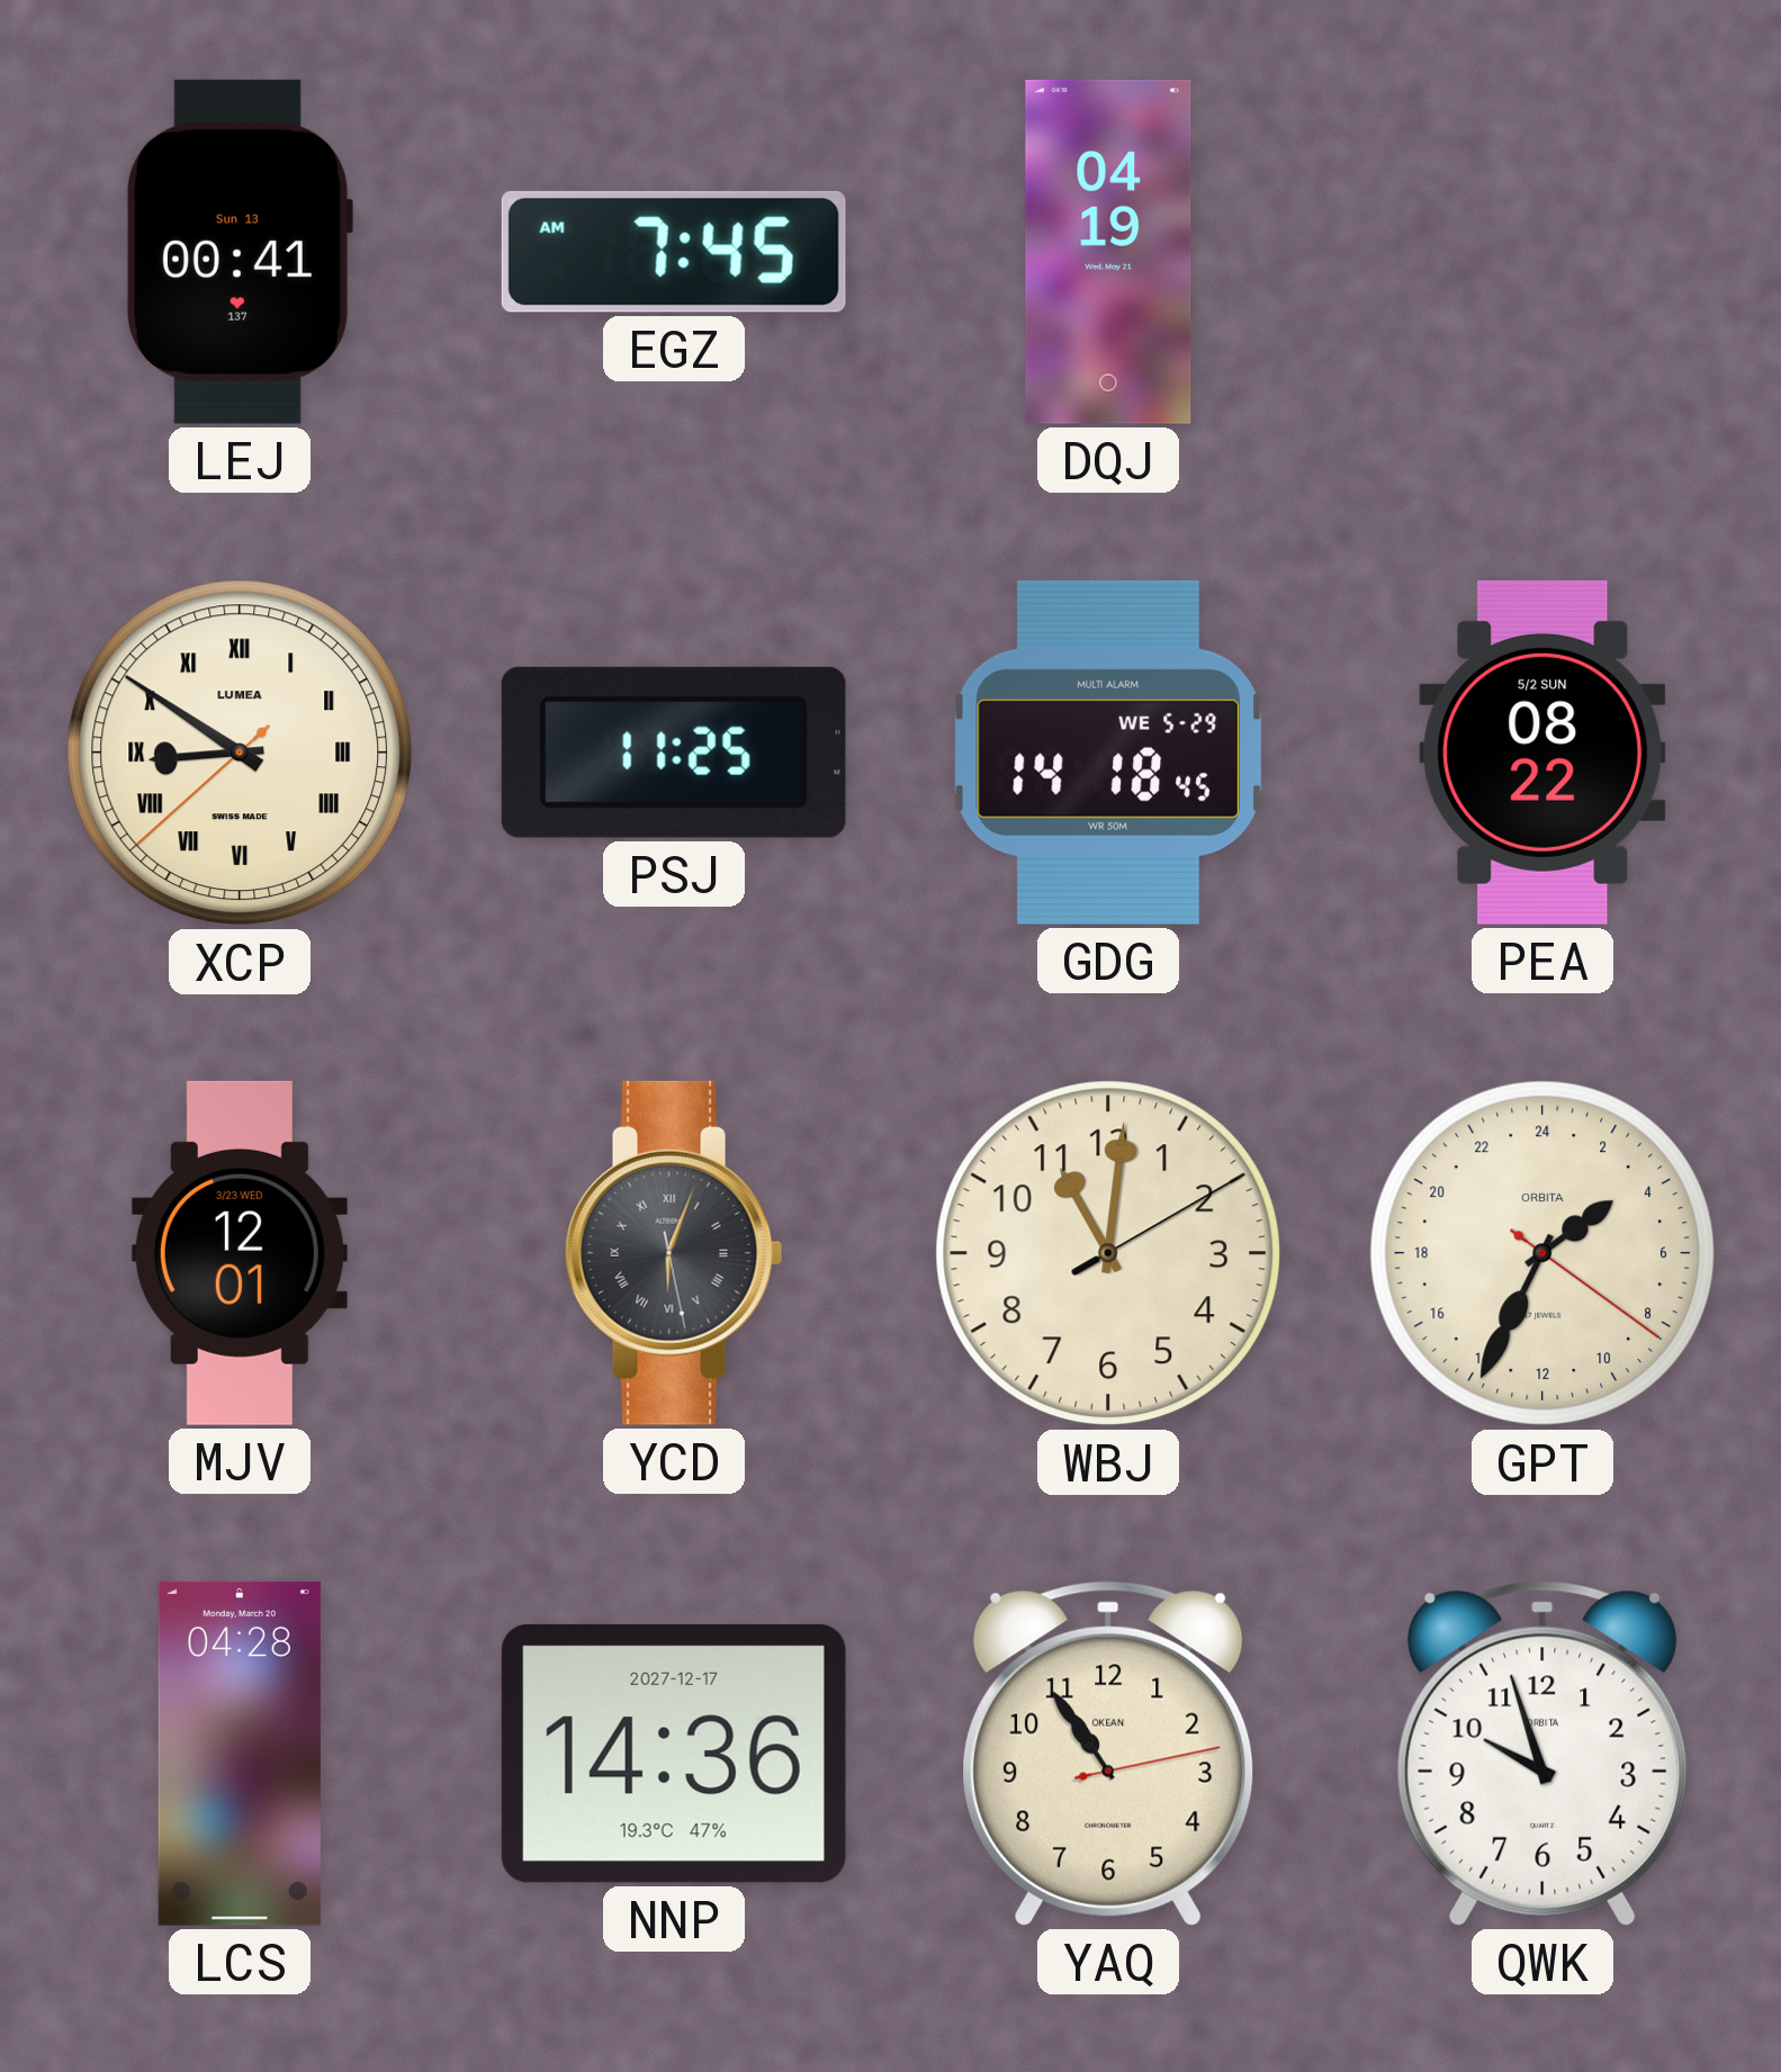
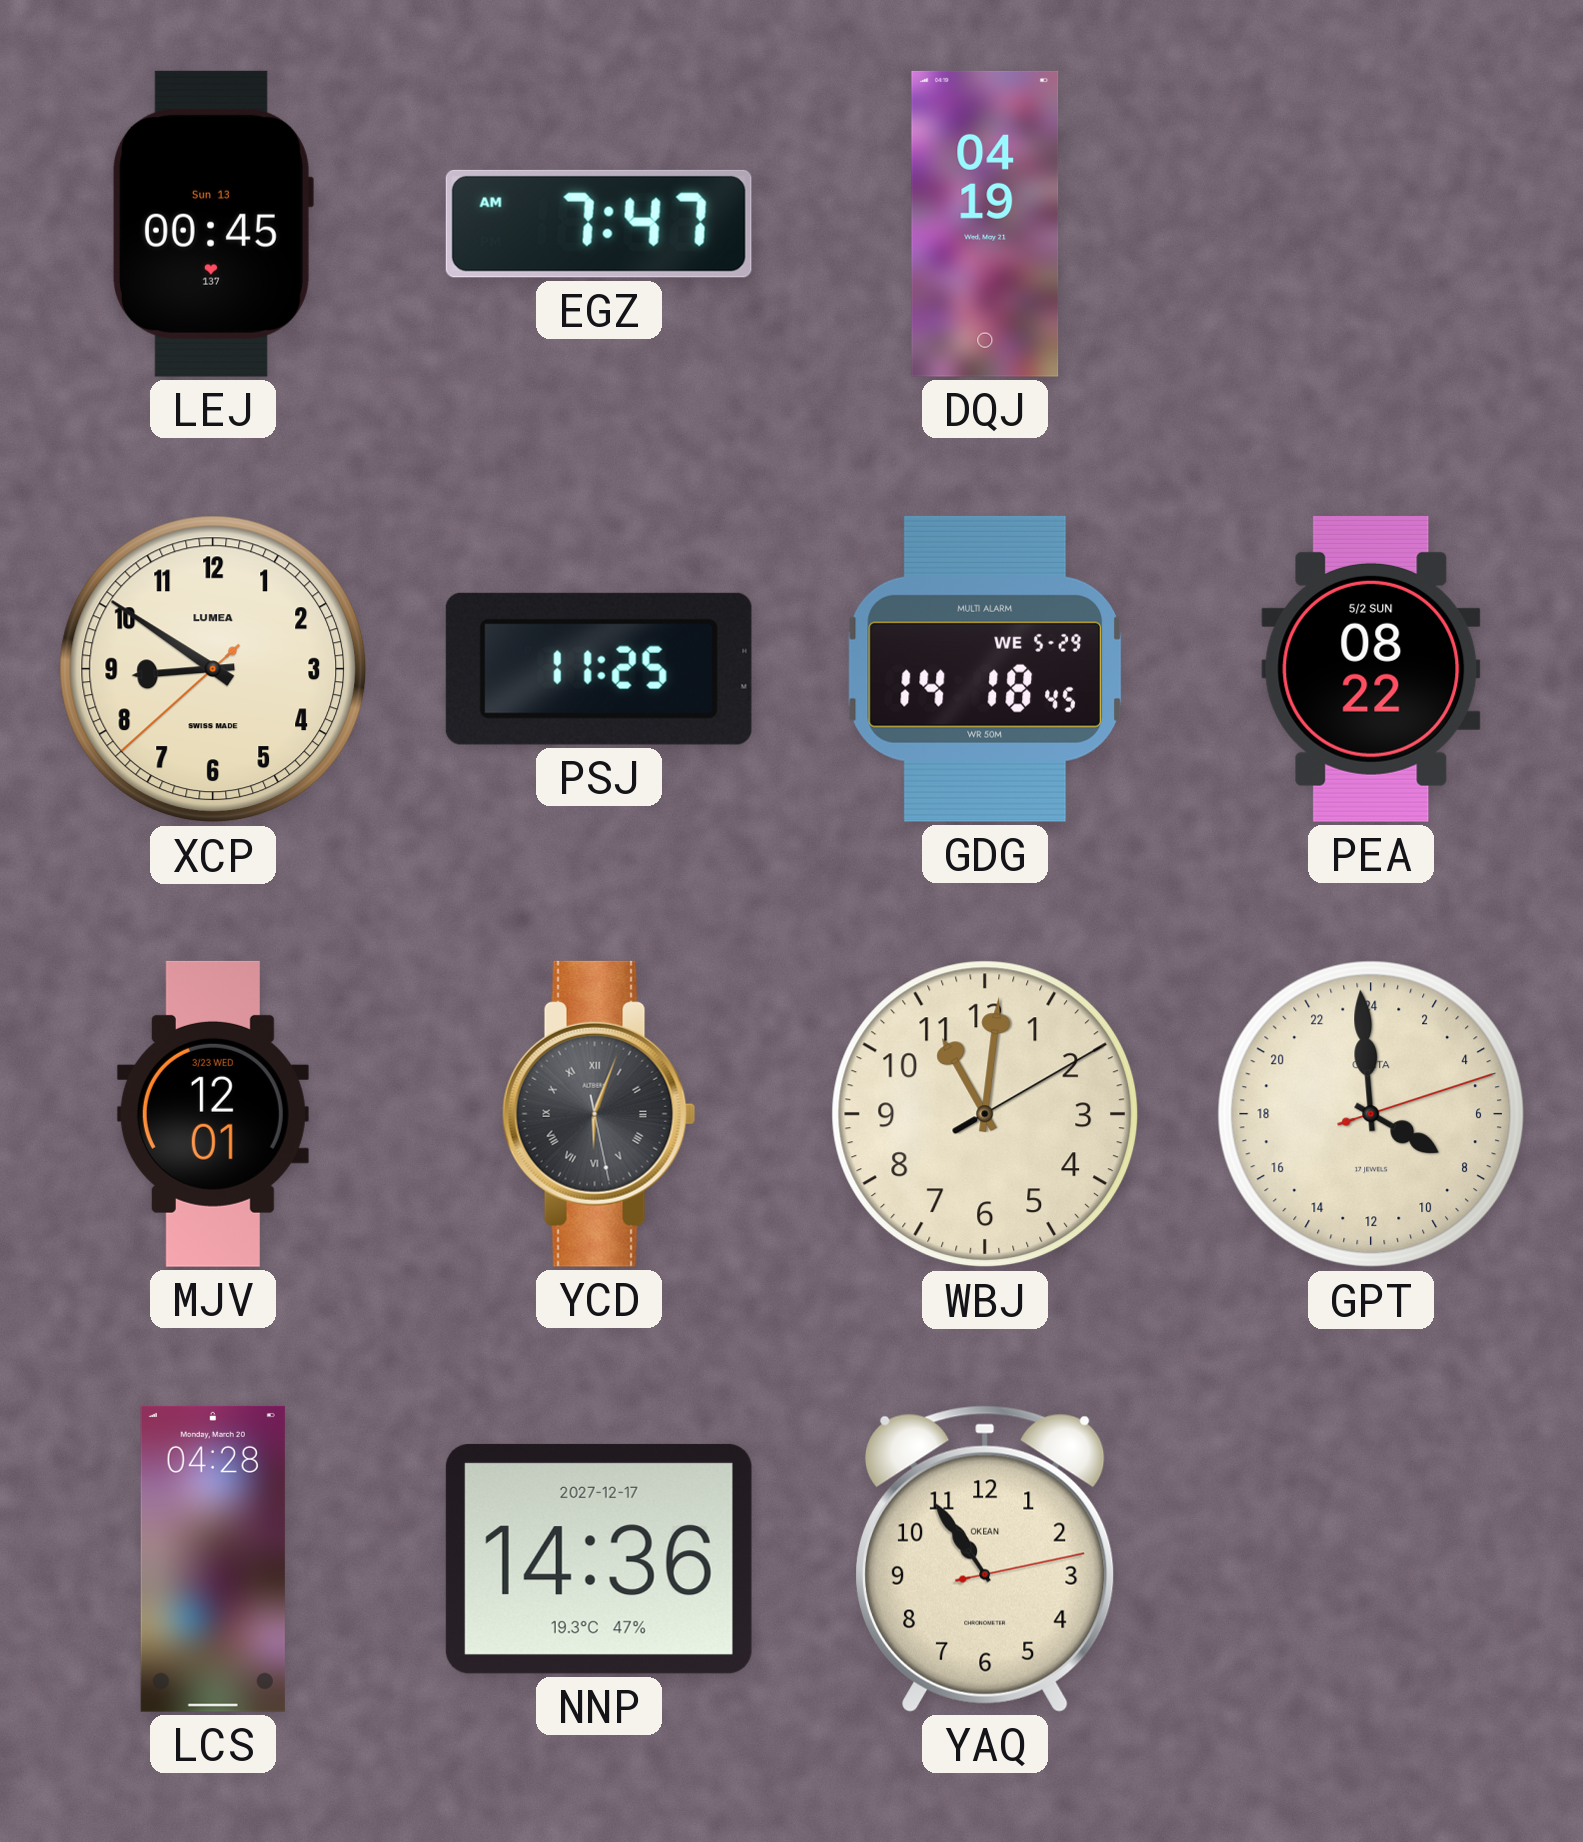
LEJ: 00:41 -> 00:45 (212, 224)
EGZ: 7:45 -> 7:47 (599, 224)
XCP numerals: Roman -> Arabic (213, 669)
GPT: 3:34 -> 7:59 (1371, 1114)
QWK: 9:57 -> none (1544, 1754)
